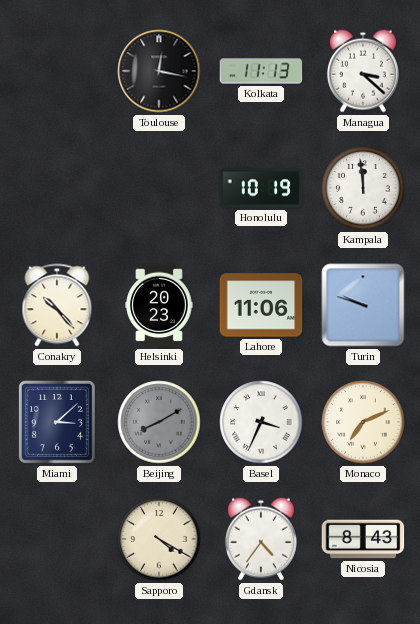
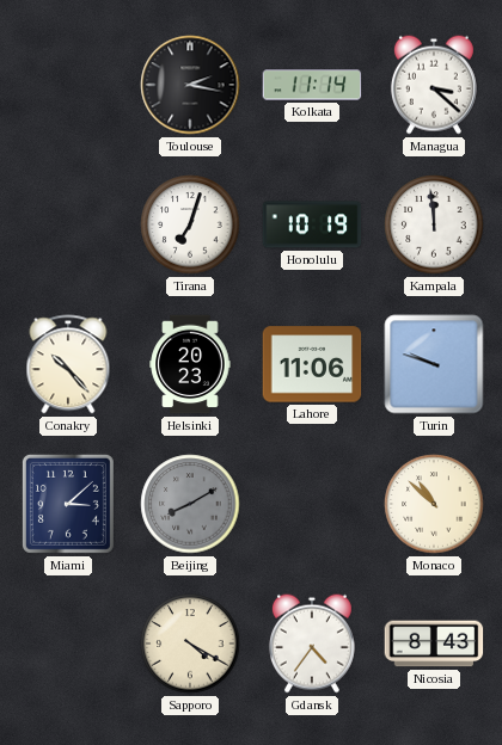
Toulouse: 12:17 -> 2:17 (190, 85)
Kolkata: 11:13 -> 11:14 (312, 85)
Tirana: none -> 7:03 (190, 224)
Basel: 3:34 -> none (261, 422)
Monaco: 7:11 -> 10:52 (434, 504)
